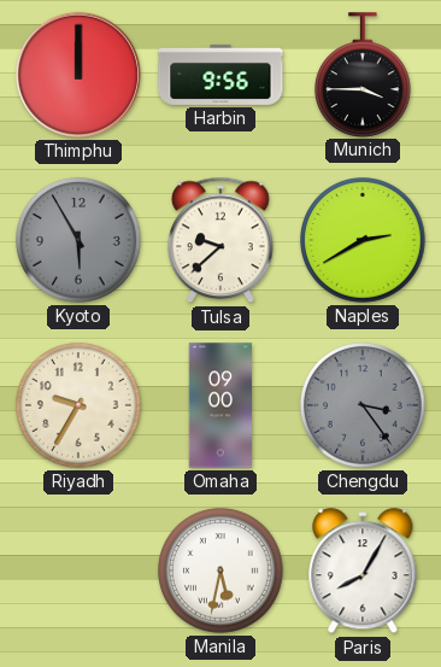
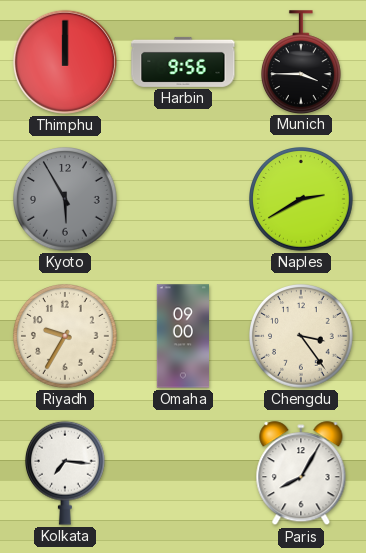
Tulsa: 9:38 -> none (222, 240)
Chengdu dial: grey -> cream (302, 337)
Kolkata: none -> 7:16 (66, 473)
Manila: 5:32 -> none (222, 572)
